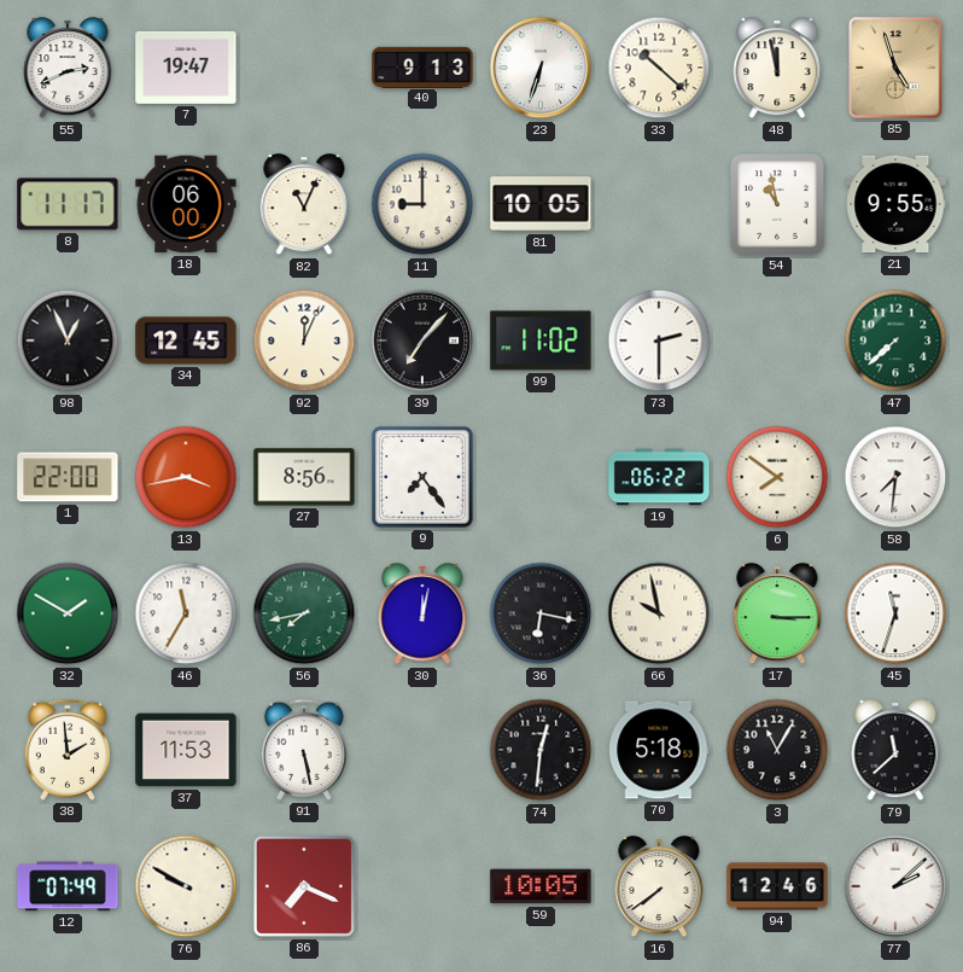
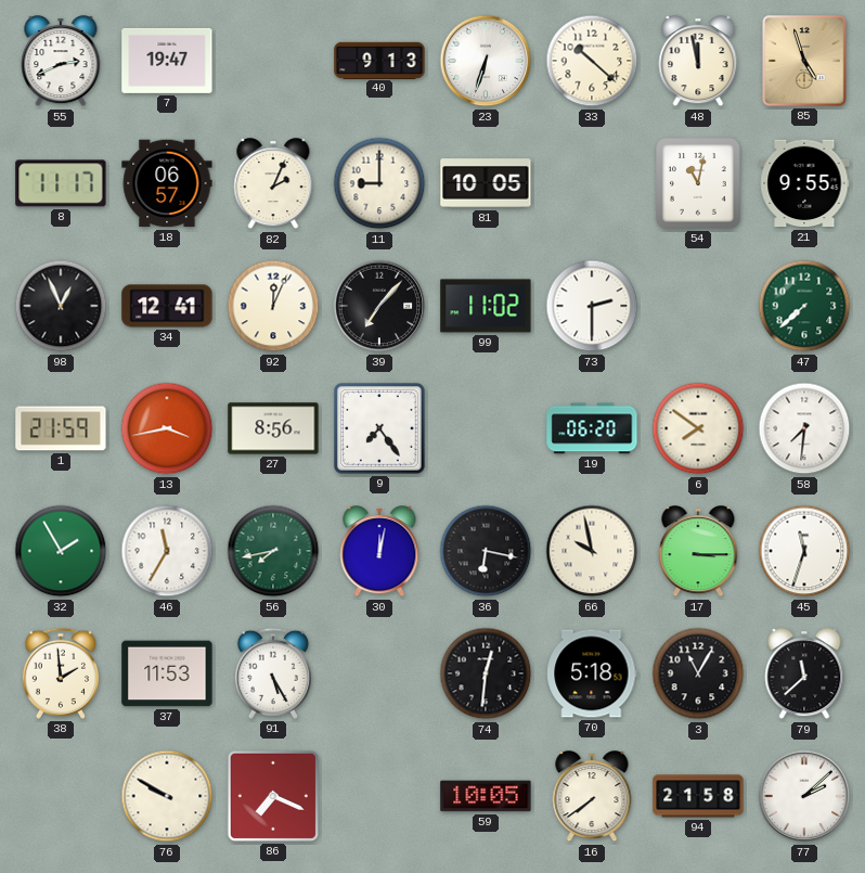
18: 06:00 -> 06:57 (167, 183)
82: 11:04 -> 2:04 (273, 184)
54: 10:58 -> 11:02 (698, 183)
34: 12:45 -> 12:41 (167, 306)
1: 22:00 -> 21:59 (61, 428)
19: 06:22 -> 06:20 (592, 428)
32: 1:50 -> 1:55 (61, 551)
91: 5:28 -> 5:25 (273, 673)
12: 07:49 -> none (68, 886)
94: 12:46 -> 21:58 (698, 796)
